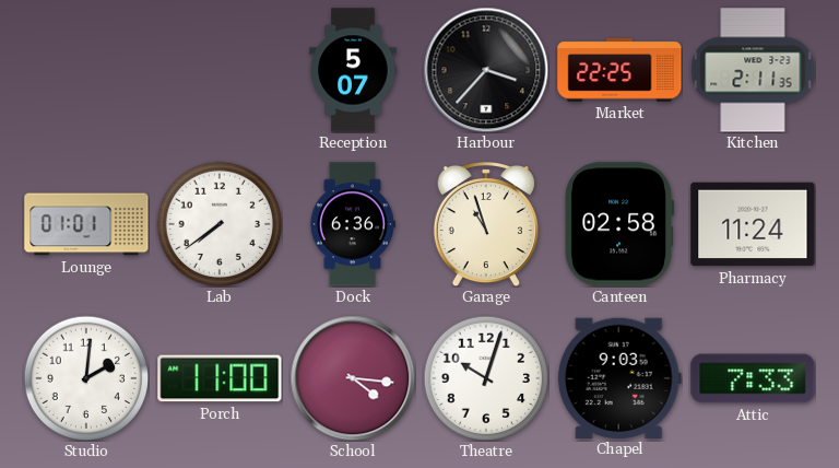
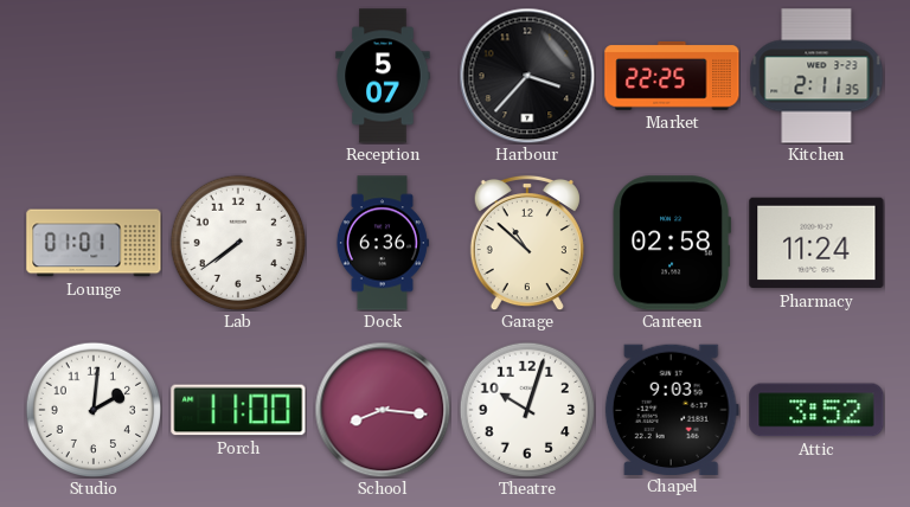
Garage: 10:57 -> 10:52 (527, 243)
School: 4:16 -> 8:16 (383, 410)
Attic: 7:33 -> 3:52 (816, 410)
